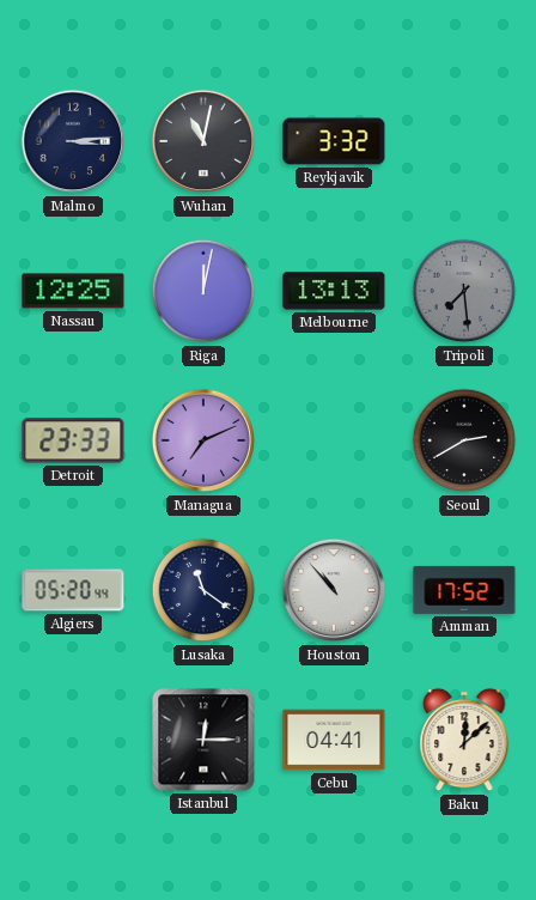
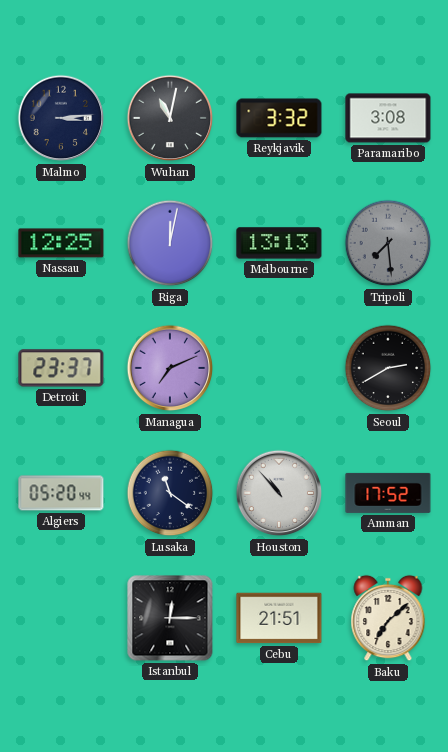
Paramaribo: none -> 3:08 (388, 118)
Detroit: 23:33 -> 23:37 (61, 368)
Cebu: 04:41 -> 21:51 (279, 618)
Baku: 12:08 -> 7:08 (388, 618)
